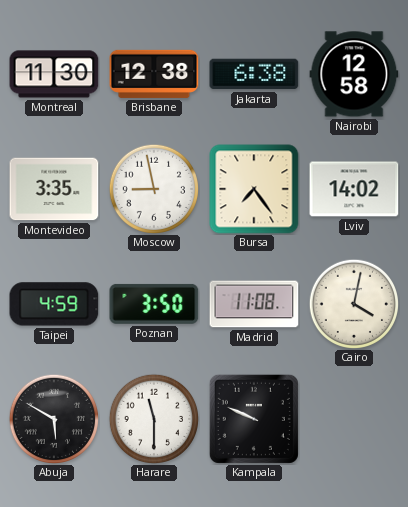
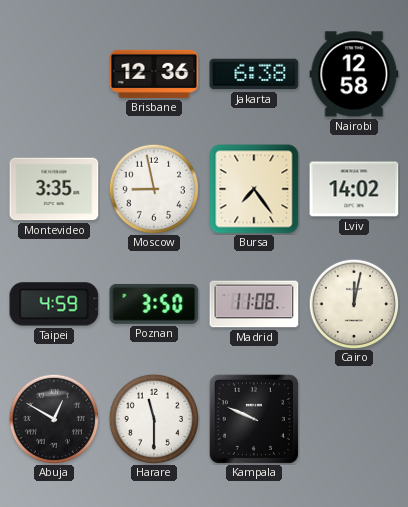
Montreal: 11:30 -> none (54, 74)
Brisbane: 12:38 -> 12:36 (154, 74)
Cairo: 4:02 -> 12:02 (353, 303)
Abuja: 5:50 -> 12:50 (53, 418)
